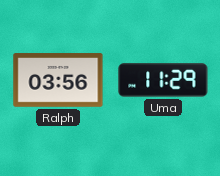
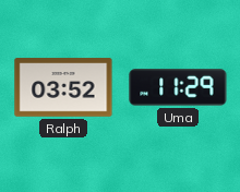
Ralph: 03:56 -> 03:52 (63, 87)
